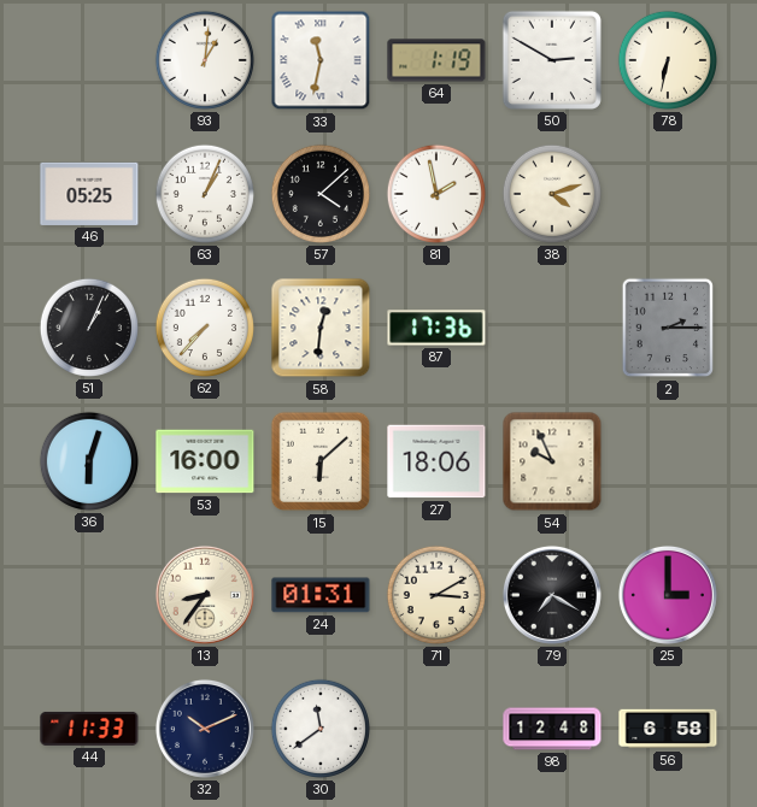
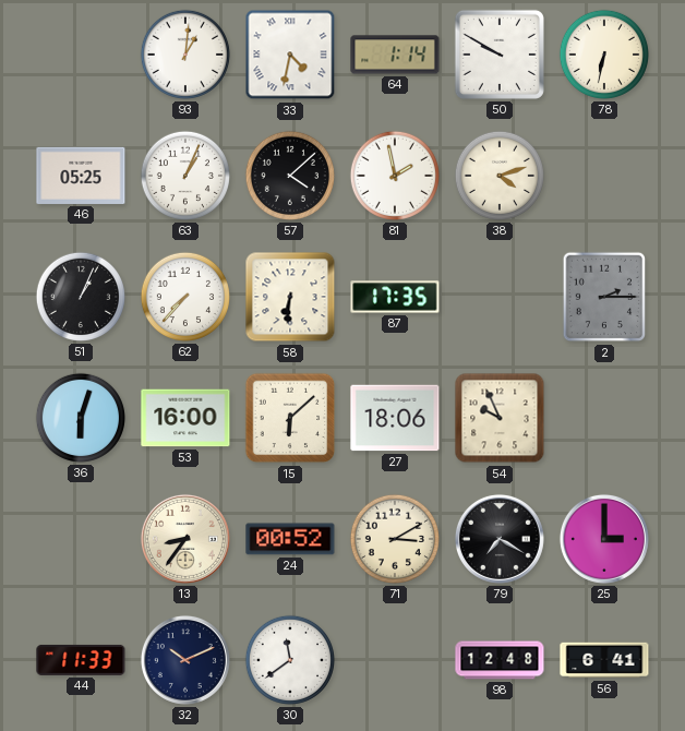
33: 11:32 -> 4:32 (290, 55)
64: 1:19 -> 1:14 (395, 55)
50: 2:50 -> 9:50 (500, 55)
58: 12:31 -> 6:31 (290, 297)
87: 17:36 -> 17:35 (395, 297)
24: 01:31 -> 00:52 (290, 539)
56: 6:58 -> 6:41 (604, 660)
